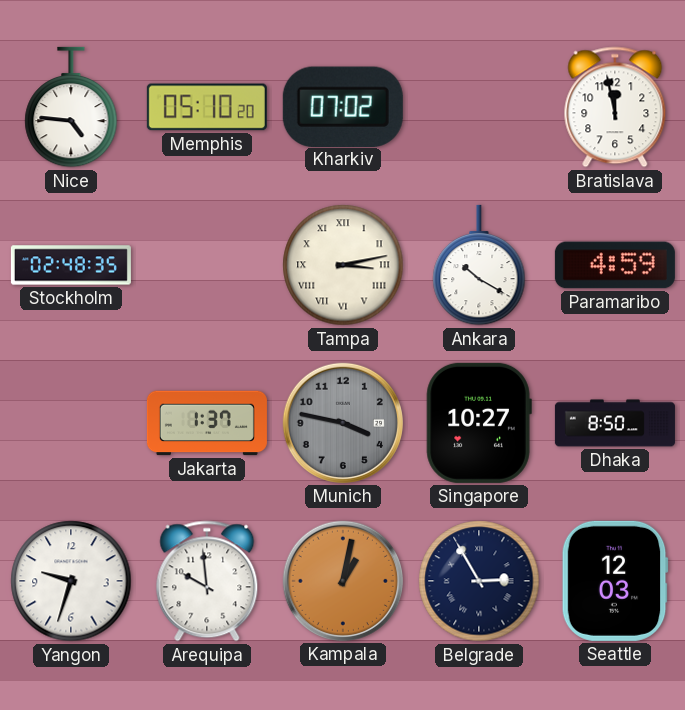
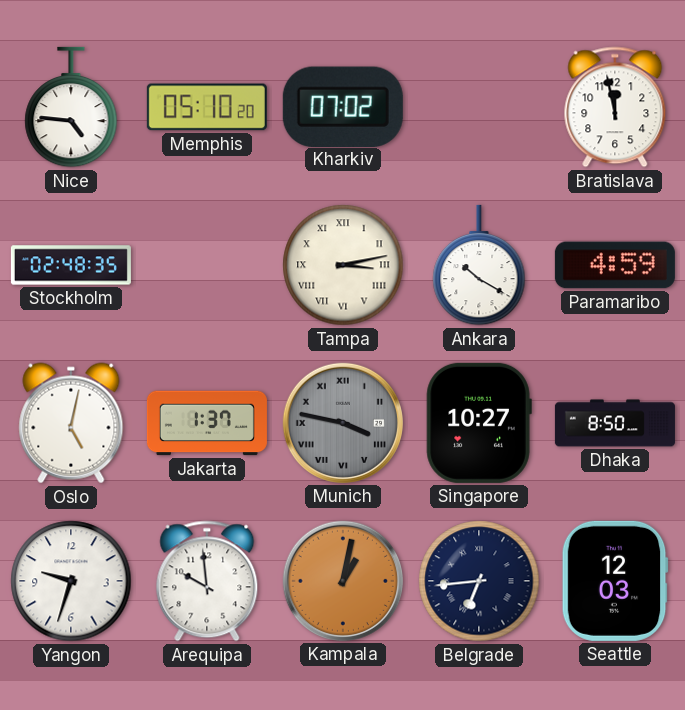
Oslo: none -> 5:02 (71, 423)
Munich numerals: Arabic -> Roman (343, 423)
Belgrade: 2:55 -> 6:44 (479, 581)
